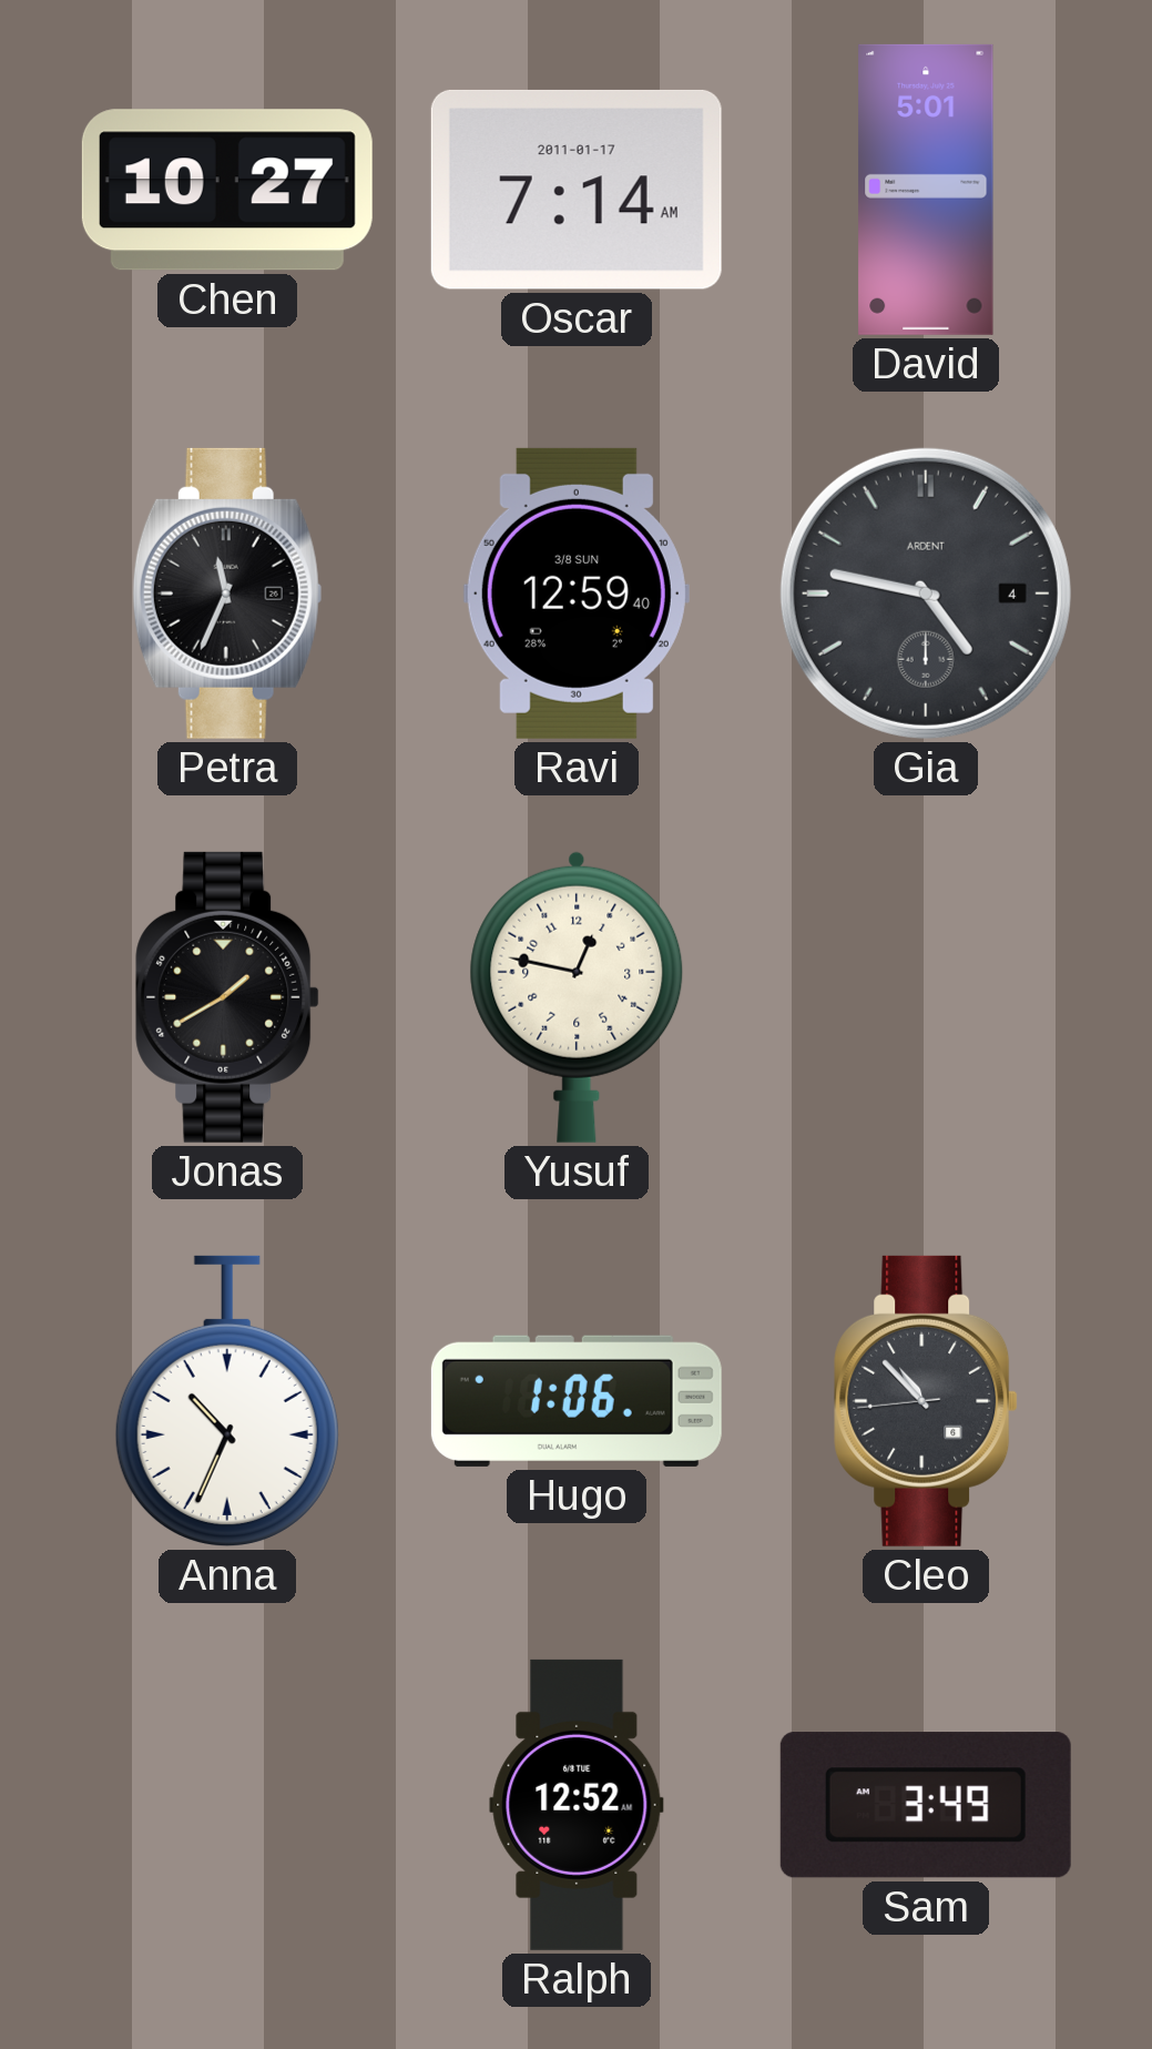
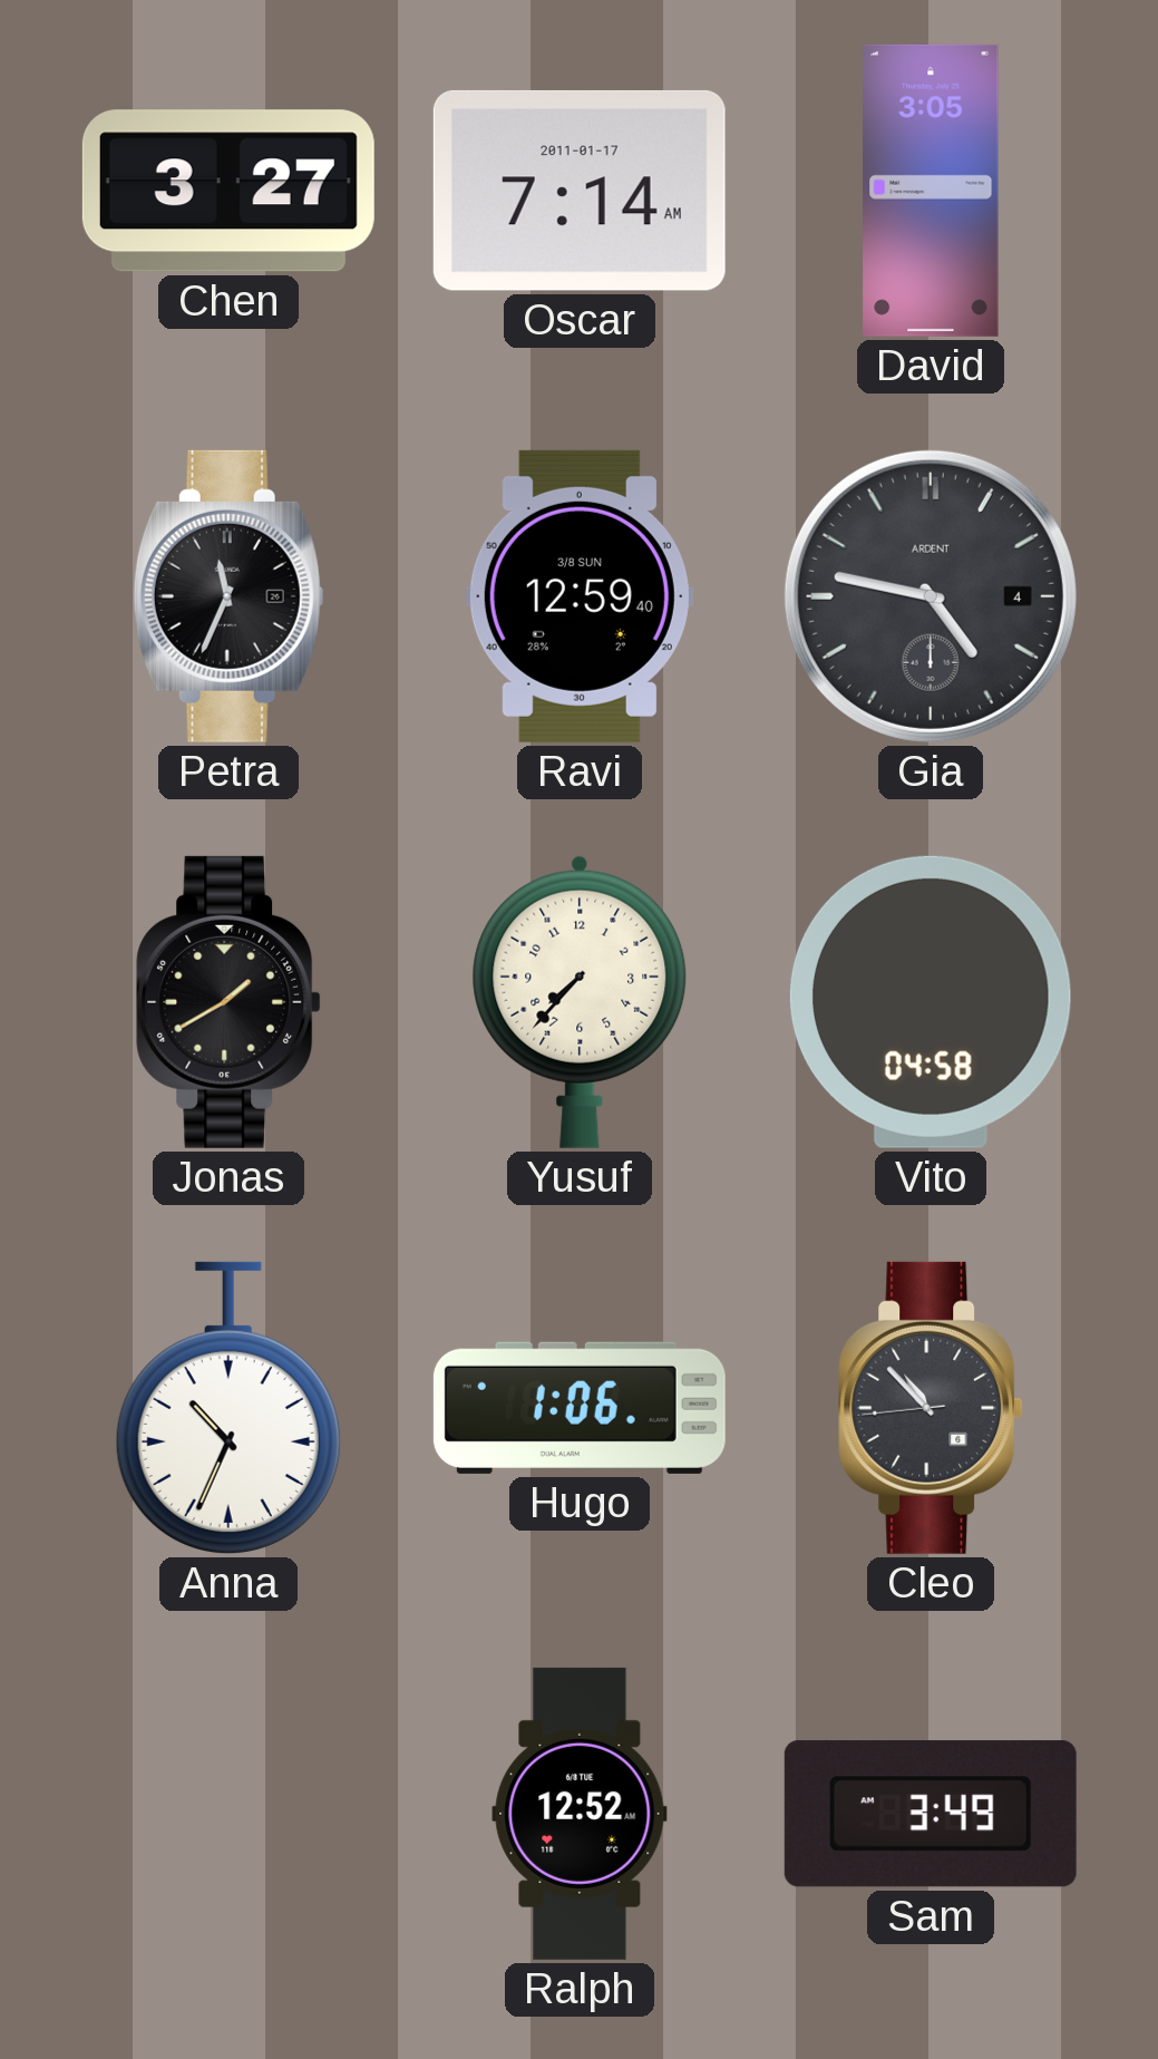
Chen: 10:27 -> 3:27 (228, 191)
David: 5:01 -> 3:05 (931, 191)
Yusuf: 12:47 -> 7:37 (580, 1002)
Vito: none -> 04:58 (931, 1002)
